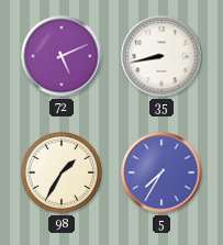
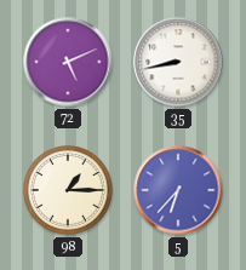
98: 1:35 -> 1:15 (69, 191)
5: 7:35 -> 6:37 (178, 190)
